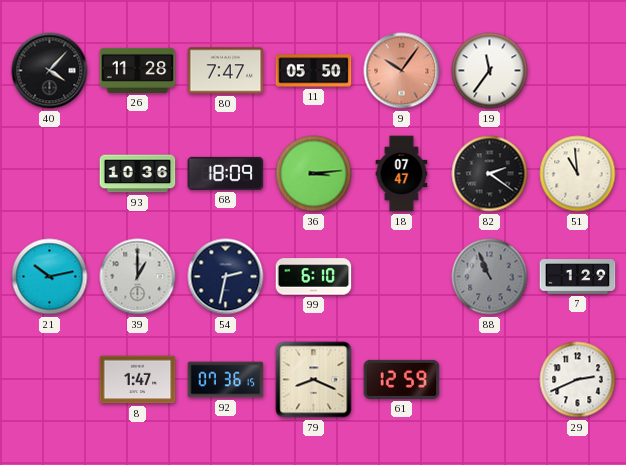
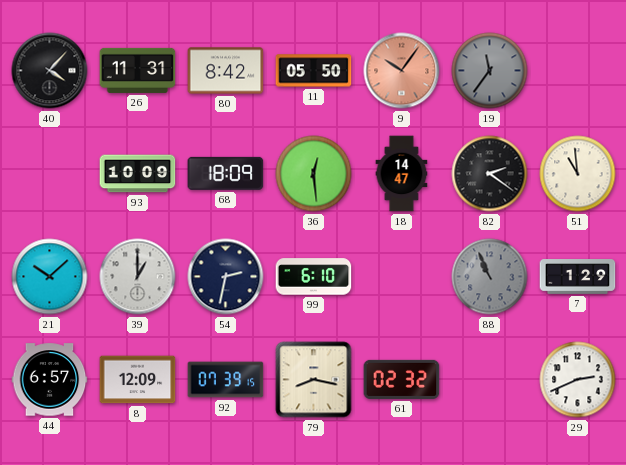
26: 11:28 -> 11:31 (138, 70)
80: 7:47 -> 8:42 (226, 71)
19 dial: white -> grey (490, 71)
93: 10:36 -> 10:09 (138, 174)
36: 3:14 -> 12:29 (314, 174)
18: 07:47 -> 14:47 (402, 174)
21: 10:13 -> 10:08 (50, 277)
44: none -> 6:57 (50, 380)
8: 1:47 -> 12:09 (138, 380)
92: 07:36 -> 07:39 (226, 380)
79: 8:19 -> 8:17 (314, 380)
61: 12:59 -> 02:32 (402, 379)
